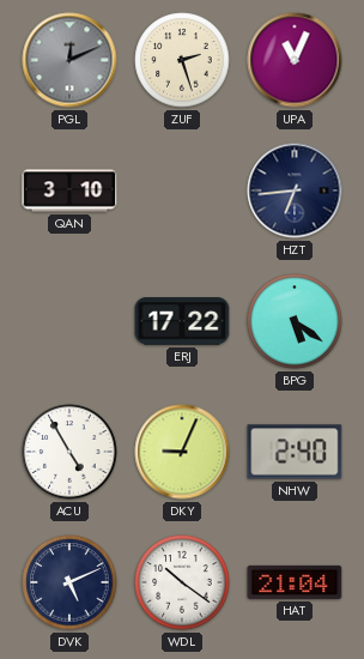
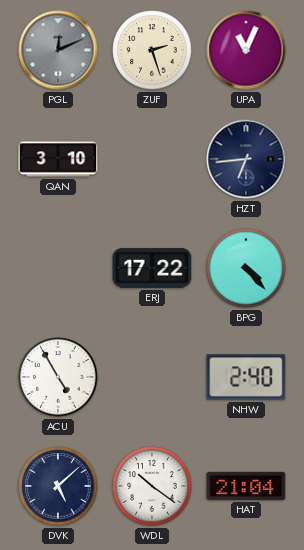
BPG: 5:21 -> 4:23 (246, 268)
DKY: 9:04 -> none (182, 452)
DVK: 5:11 -> 5:08 (58, 486)
